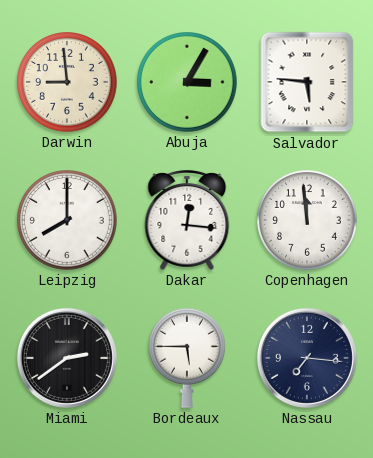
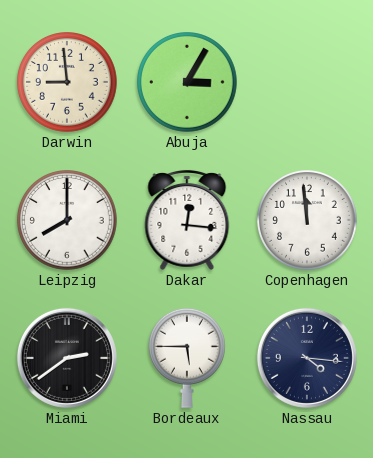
Salvador: 5:46 -> none (307, 82)
Nassau: 7:16 -> 4:16 (307, 358)
